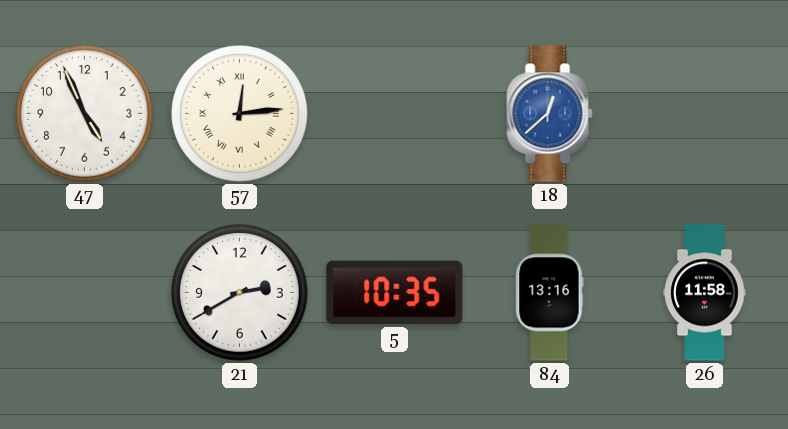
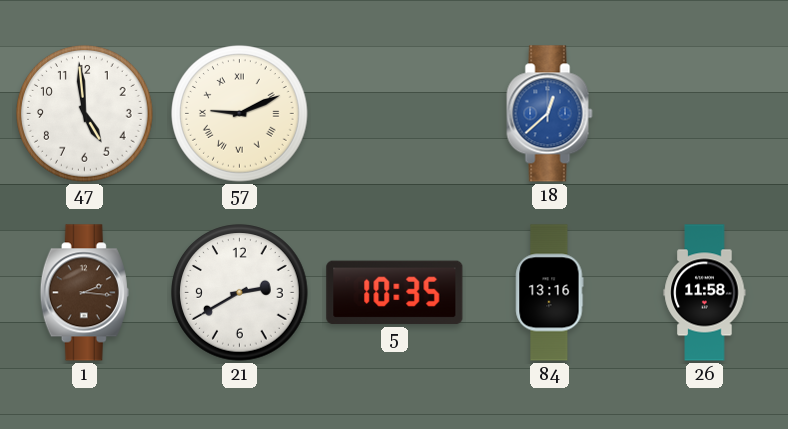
47: 4:56 -> 4:59 (85, 114)
57: 12:14 -> 9:11 (240, 114)
1: none -> 2:16 (84, 293)
